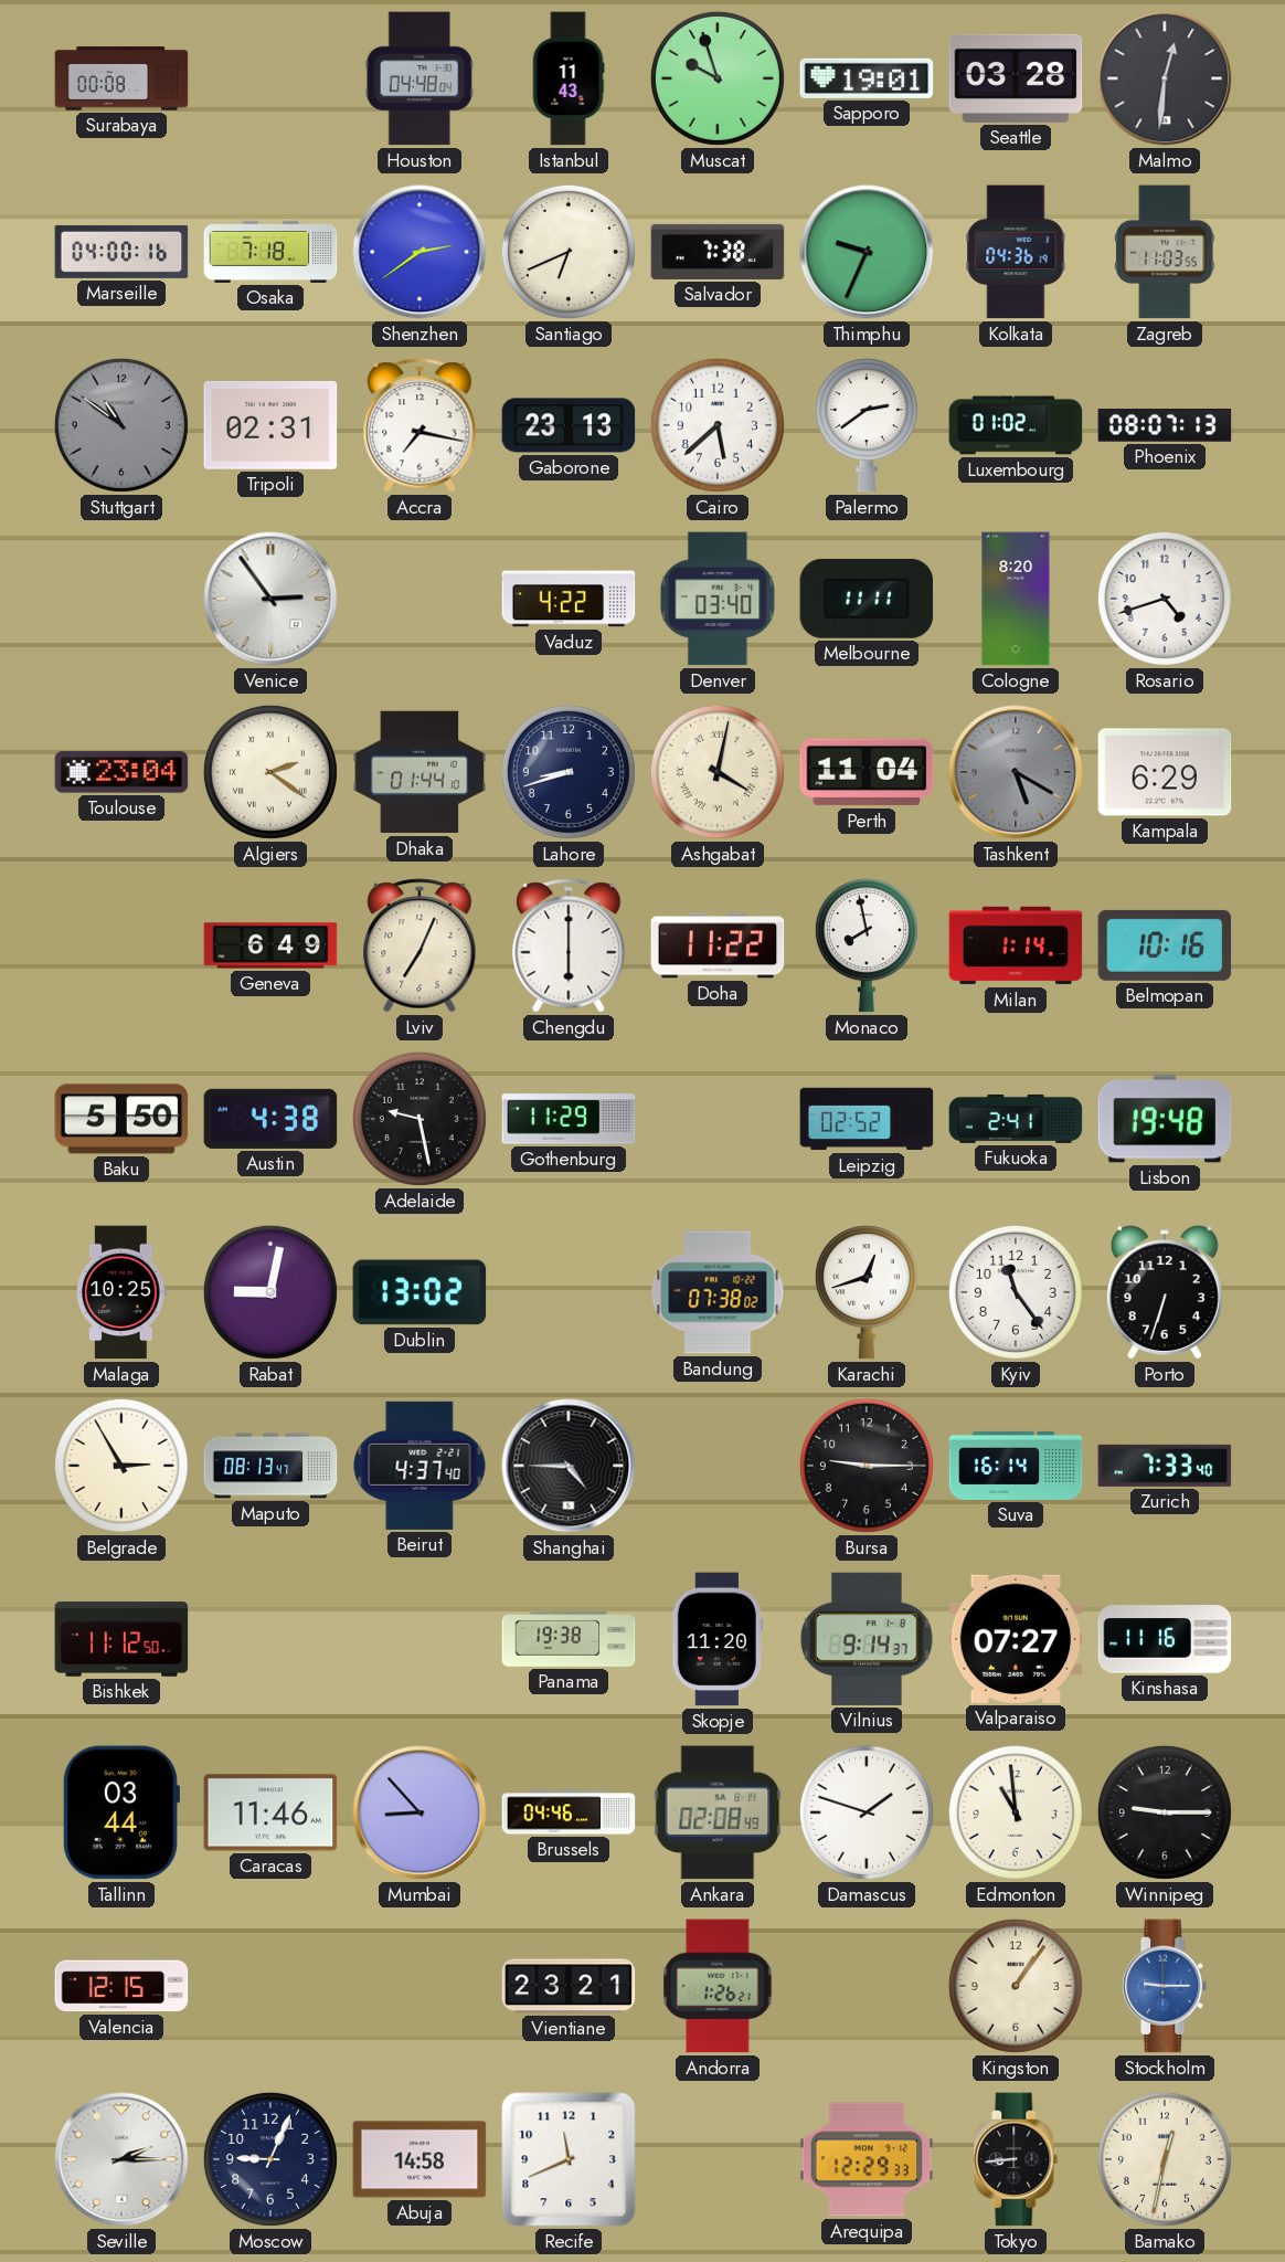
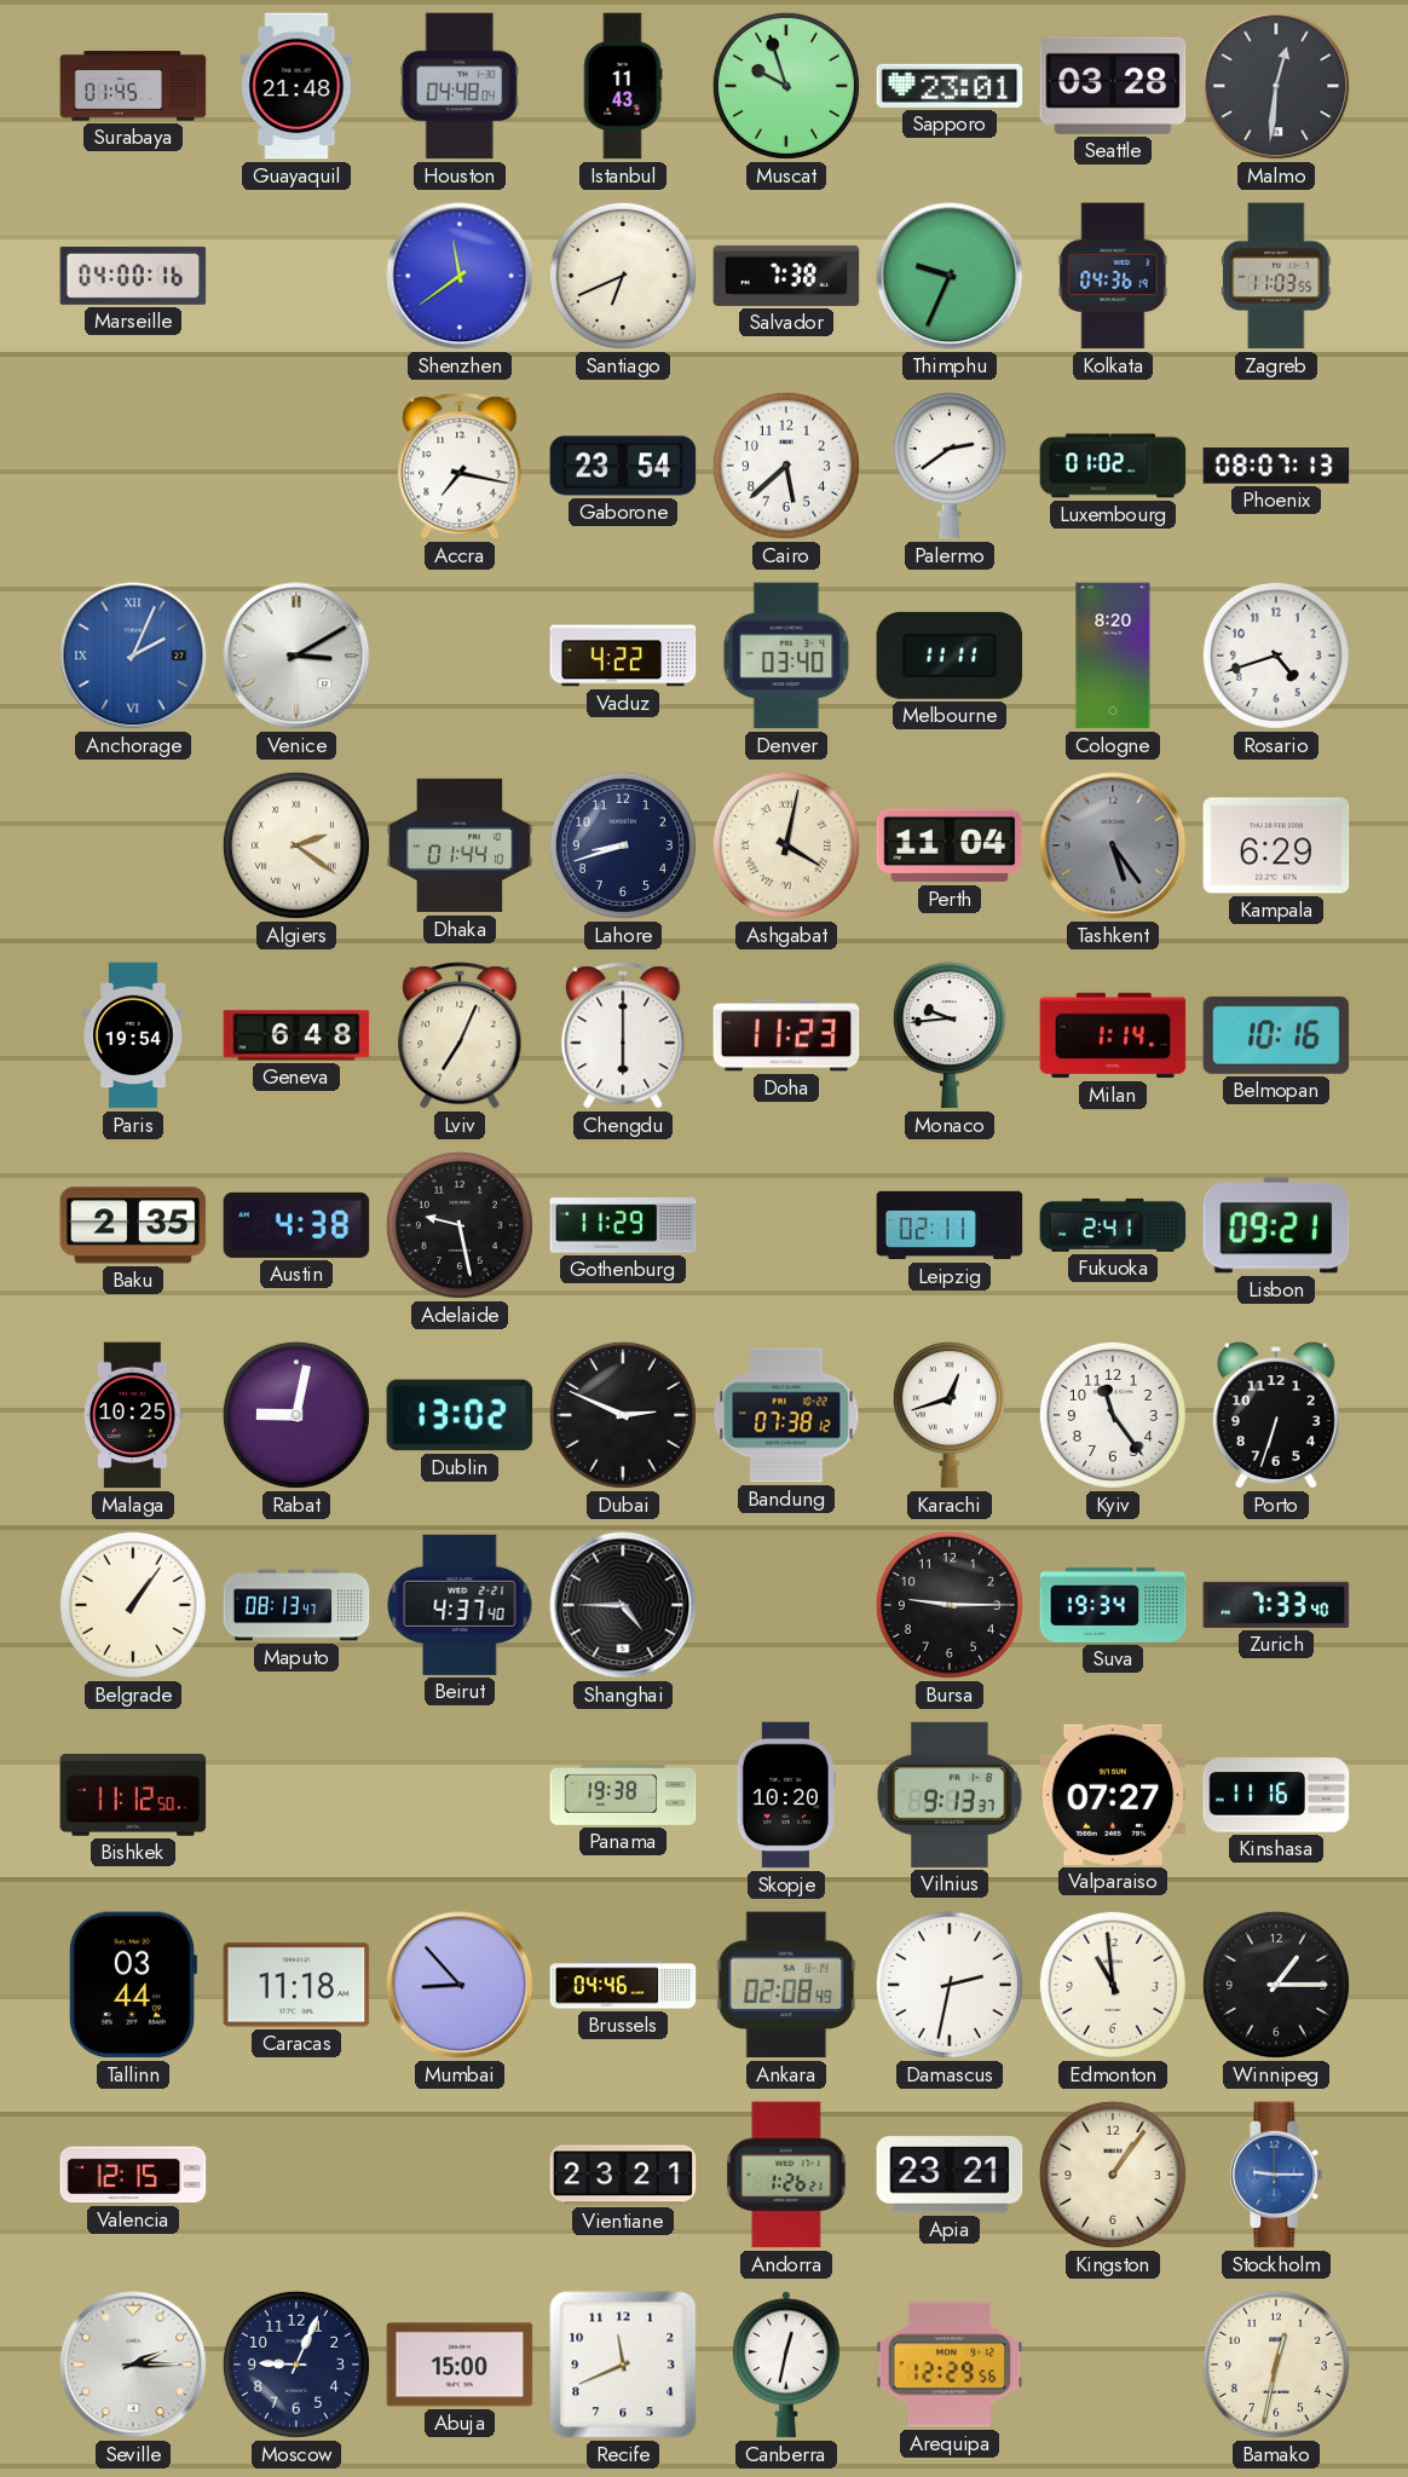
Surabaya: 00:08 -> 01:45 (133, 86)
Guayaquil: none -> 21:48 (296, 86)
Sapporo: 19:01 -> 23:01 (950, 86)
Osaka: 7:18 -> none (270, 252)
Shenzhen: 2:39 -> 11:39 (460, 276)
Stuttgart: 10:51 -> none (121, 425)
Tripoli: 02:31 -> none (270, 425)
Gaborone: 23:13 -> 23:54 (623, 466)
Anchorage: none -> 2:04 (133, 656)
Venice: 2:54 -> 3:10 (296, 656)
Toulouse: 23:04 -> none (121, 772)
Tashkent: 5:20 -> 5:24 (1113, 845)
Paris: none -> 19:54 (133, 1035)
Geneva: 6:49 -> 6:48 (296, 1035)
Doha: 11:22 -> 11:23 (786, 1035)
Monaco: 7:58 -> 9:44 (950, 1035)
Baku: 5:50 -> 2:35 (133, 1225)
Leipzig: 02:52 -> 02:11 (950, 1225)
Lisbon: 19:48 -> 09:21 (1276, 1225)
Dubai: none -> 2:49 (623, 1415)
Bandung: 07:38:02 -> 07:38:12 (786, 1415)
Belgrade: 2:55 -> 1:06 (133, 1605)
Suva: 16:14 -> 19:34 (1113, 1605)
Skopje: 11:20 -> 10:20 (786, 1795)
Vilnius: 9:14 -> 9:13 (950, 1795)
Caracas: 11:46 -> 11:18 (296, 1985)
Damascus: 1:48 -> 2:32 (950, 1985)
Winnipeg: 9:15 -> 1:15 (1276, 1985)
Apia: none -> 23:21 (950, 2175)
Abuja: 14:58 -> 15:00 (460, 2365)
Canberra: none -> 12:32 (786, 2365)
Arequipa: 12:29:33 -> 12:29:56 (950, 2365)
Tokyo: 8:44 -> none (1016, 2159)
